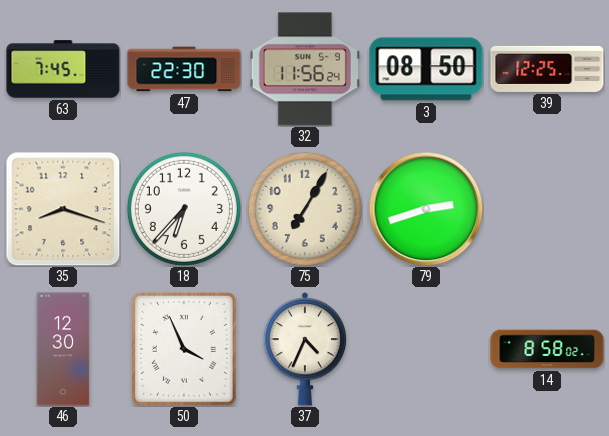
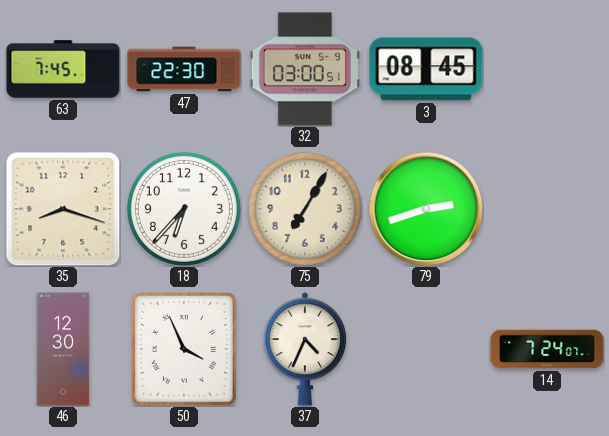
32: 11:56 -> 03:00 (305, 69)
3: 08:50 -> 08:45 (426, 69)
39: 12:25 -> none (547, 69)
14: 8:58 -> 7:24 (547, 349)
